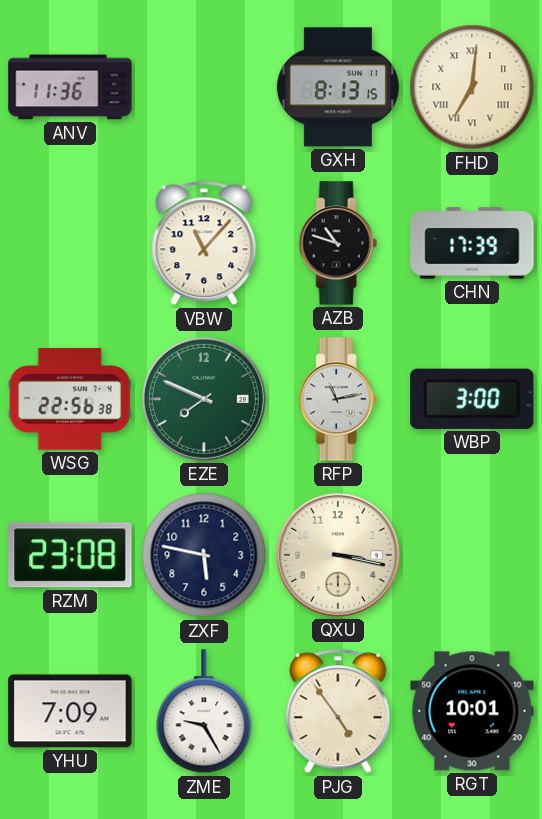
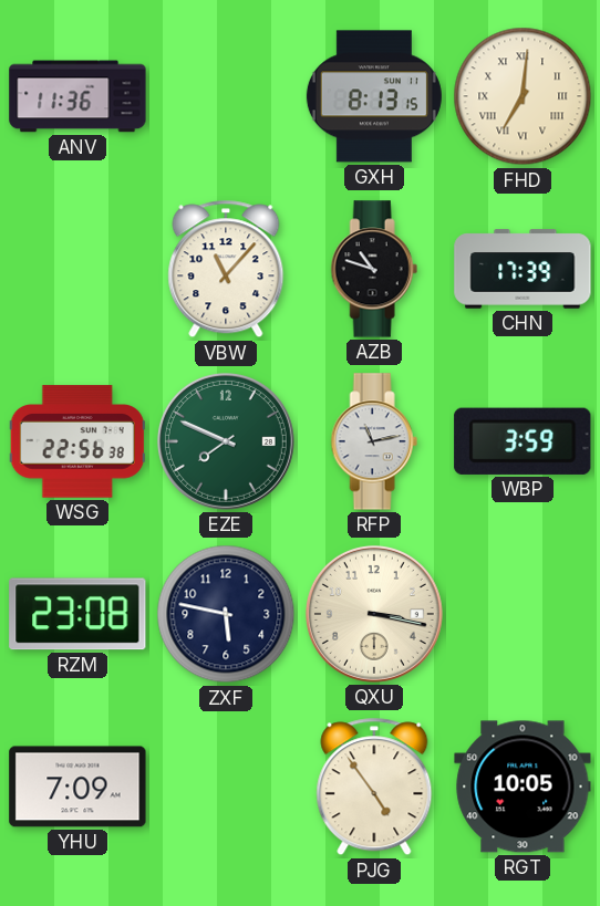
WBP: 3:00 -> 3:59 (523, 441)
ZME: 9:25 -> none (204, 712)
RGT: 10:01 -> 10:05 (523, 787)
